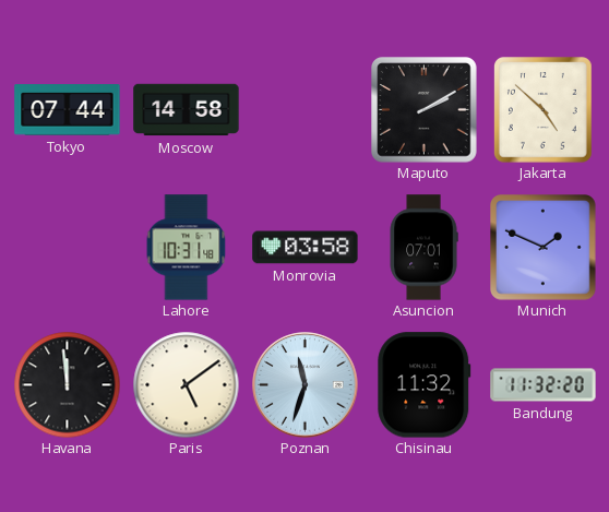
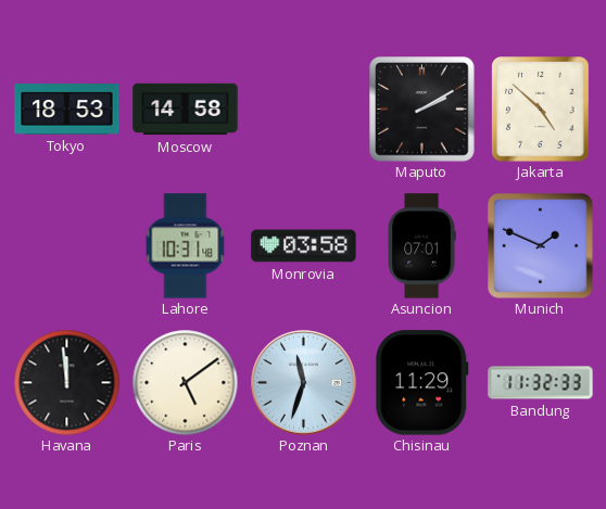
Tokyo: 07:44 -> 18:53 (67, 110)
Chisinau: 11:32 -> 11:29 (422, 383)
Bandung: 11:32:20 -> 11:32:33 (541, 383)
